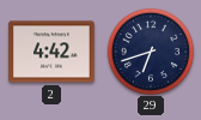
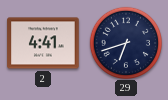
2: 4:42 -> 4:41 (43, 43)
